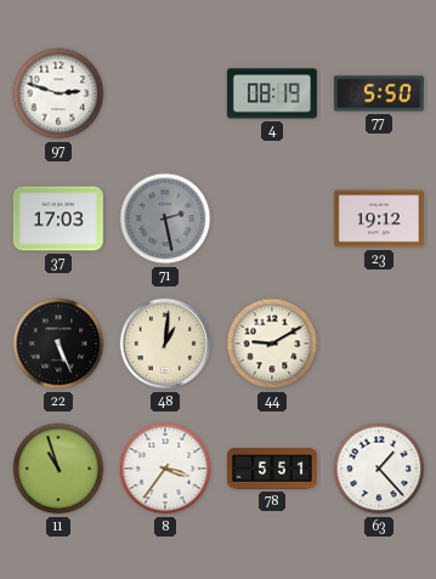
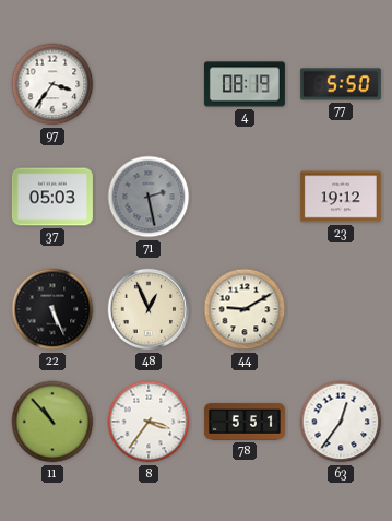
97: 2:48 -> 3:36 (52, 84)
37: 17:03 -> 05:03 (52, 197)
48: 1:01 -> 12:56 (149, 309)
11: 10:57 -> 10:53 (52, 422)
63: 1:23 -> 12:36 (341, 422)
